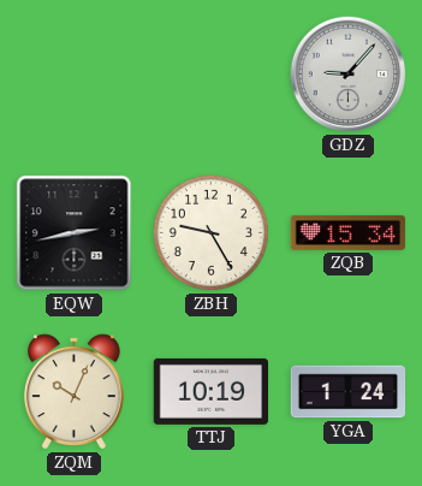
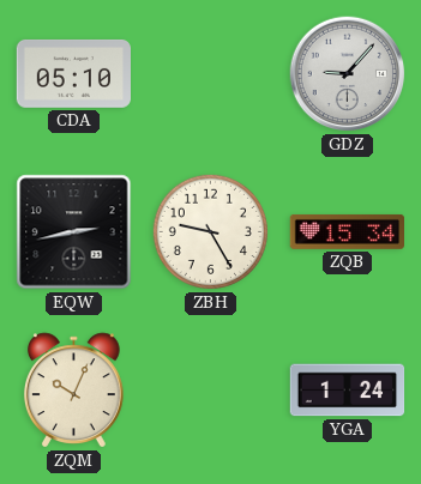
CDA: none -> 05:10 (73, 73)
TTJ: 10:19 -> none (210, 391)
